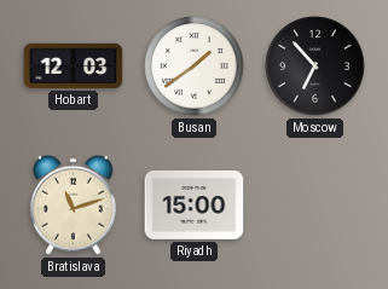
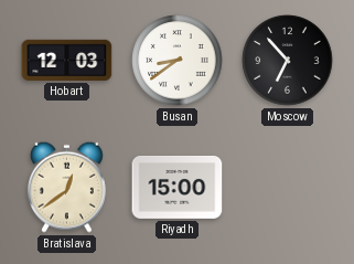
Busan: 1:39 -> 8:39 (178, 61)
Bratislava: 11:12 -> 12:39 (66, 187)
